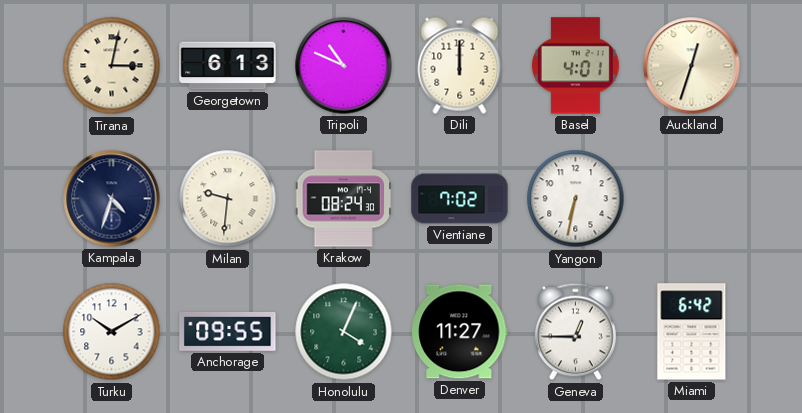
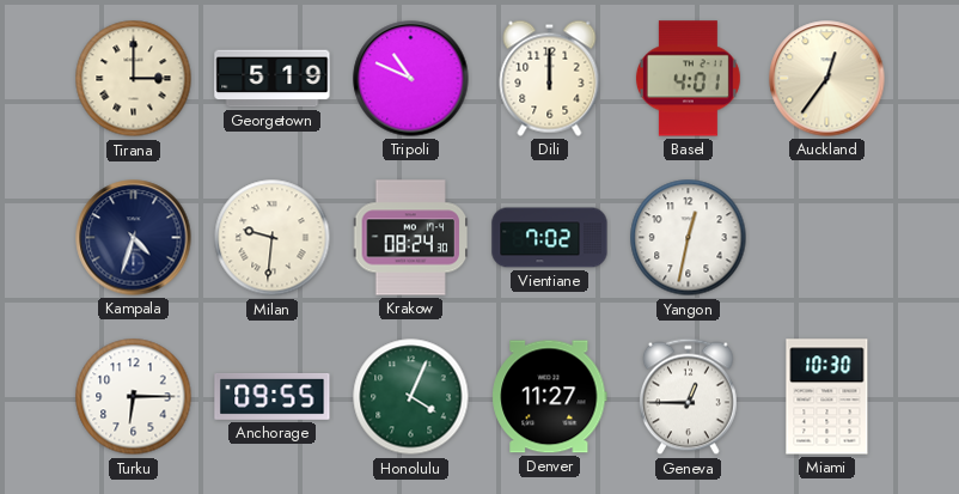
Tirana: 3:02 -> 3:00 (134, 79)
Georgetown: 6:13 -> 5:19 (273, 79)
Auckland: 12:33 -> 12:36 (827, 79)
Yangon: 6:32 -> 12:32 (689, 238)
Turku: 10:10 -> 6:15 (134, 397)
Miami: 6:42 -> 10:30 (827, 397)
